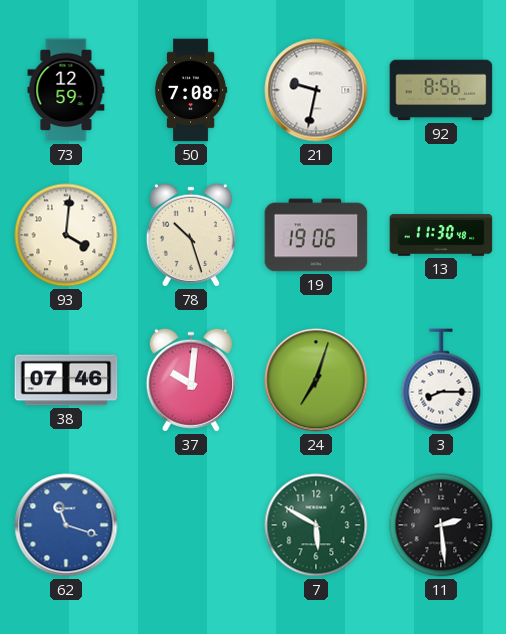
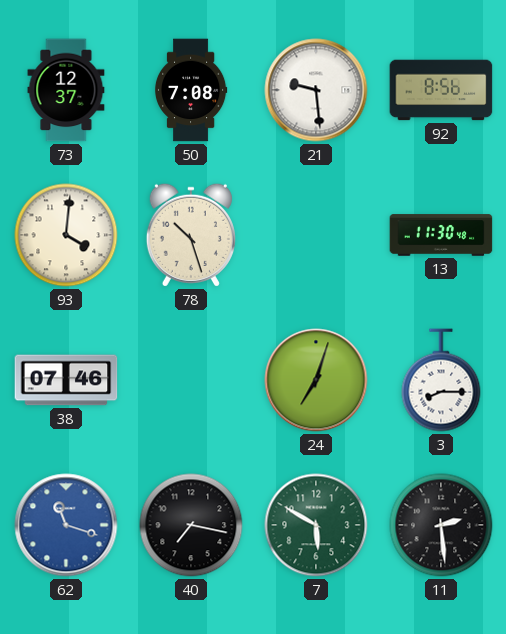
73: 12:59 -> 12:37 (66, 90)
21: 9:32 -> 9:29 (316, 90)
19: 19:06 -> none (316, 235)
37: 10:01 -> none (191, 380)
40: none -> 7:17 (191, 525)
